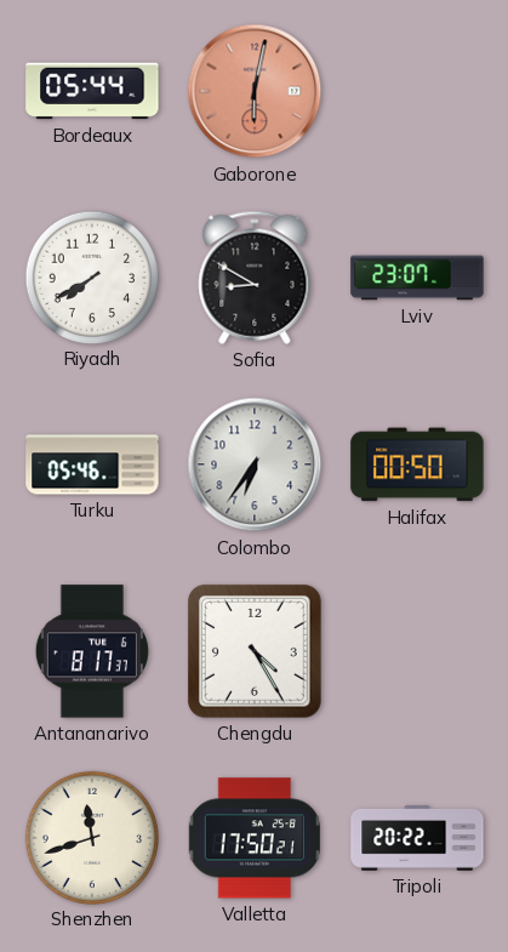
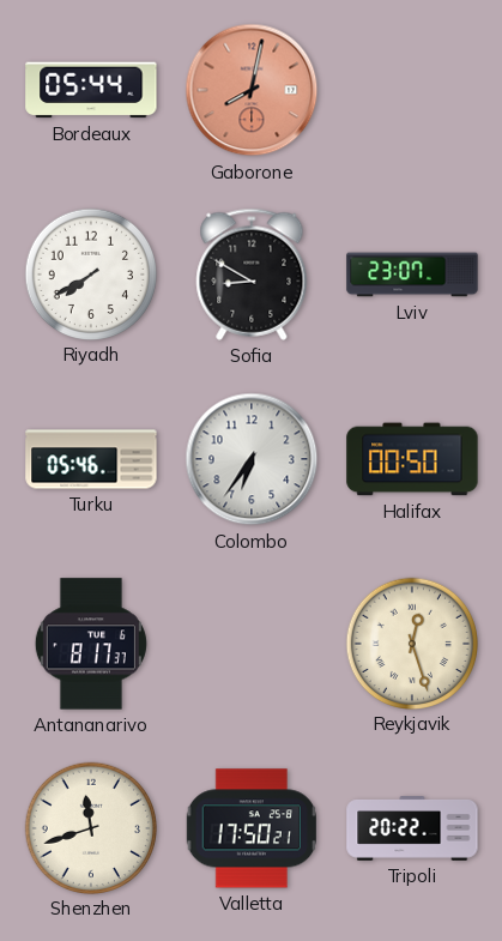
Gaborone: 6:02 -> 8:02 (252, 90)
Chengdu: 4:25 -> none (255, 651)
Reykjavik: none -> 12:27 (411, 643)
